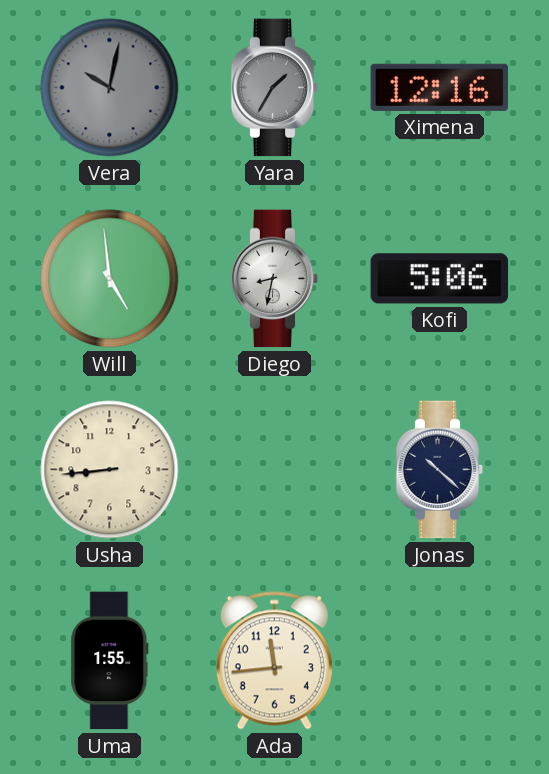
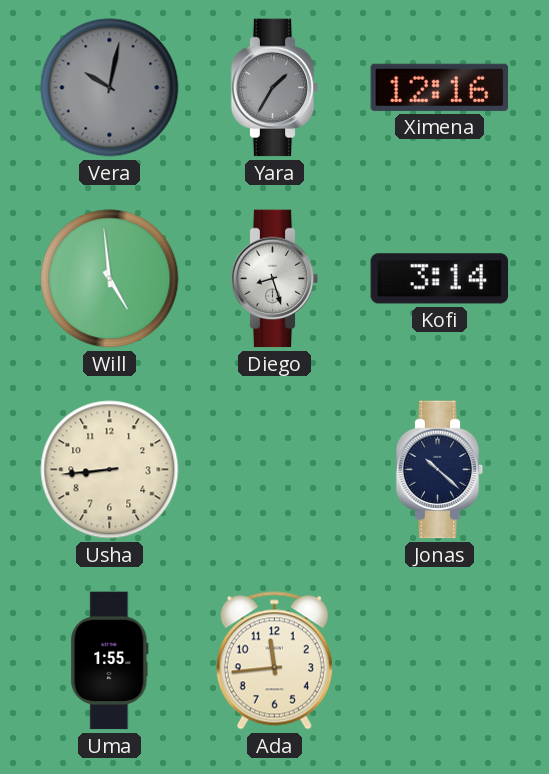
Diego: 8:32 -> 8:27 (275, 279)
Kofi: 5:06 -> 3:14 (440, 279)
